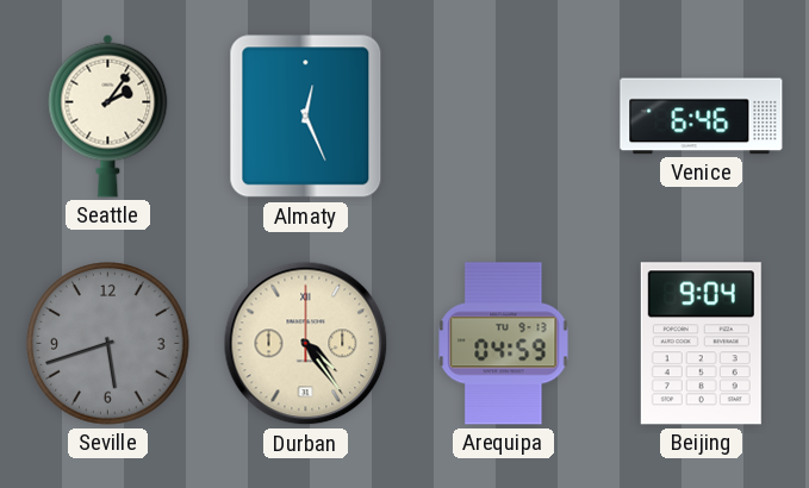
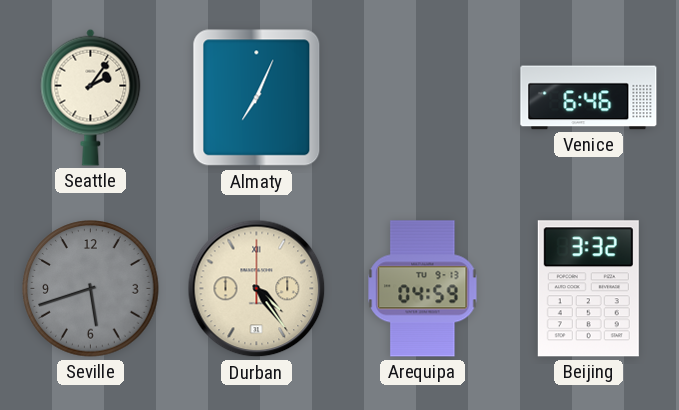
Almaty: 12:26 -> 7:04 (257, 98)
Beijing: 9:04 -> 3:32 (588, 289)
